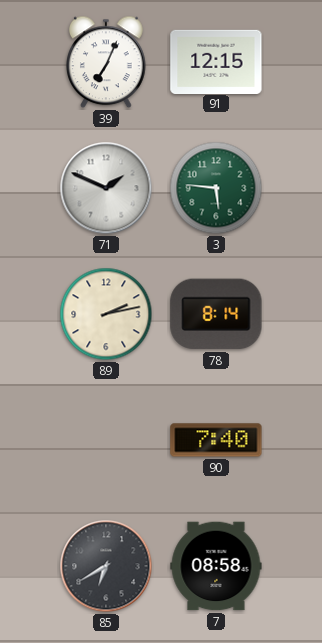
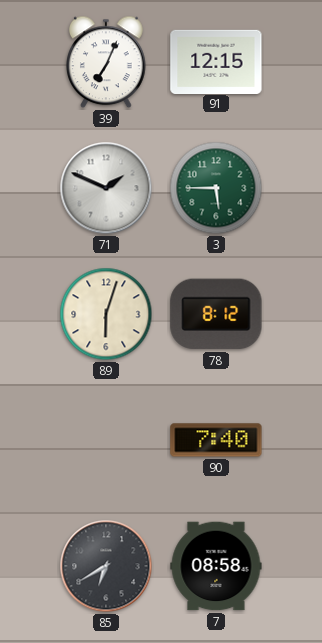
3: 5:46 -> 5:45 (216, 188)
89: 2:13 -> 6:03 (106, 314)
78: 8:14 -> 8:12 (216, 314)
